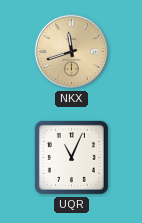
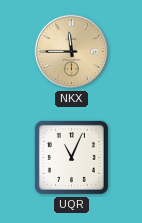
NKX: 11:42 -> 11:45 (72, 52)
